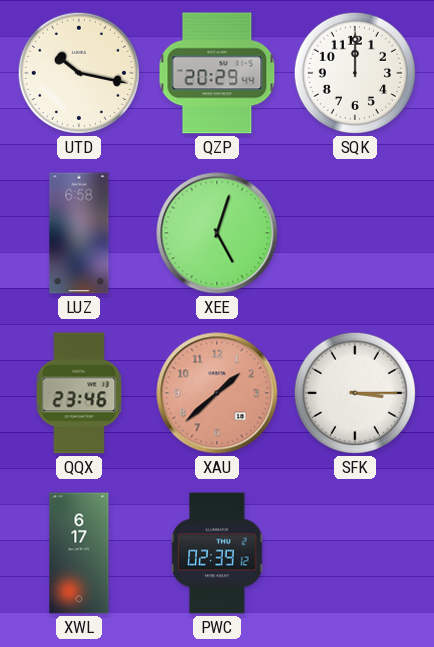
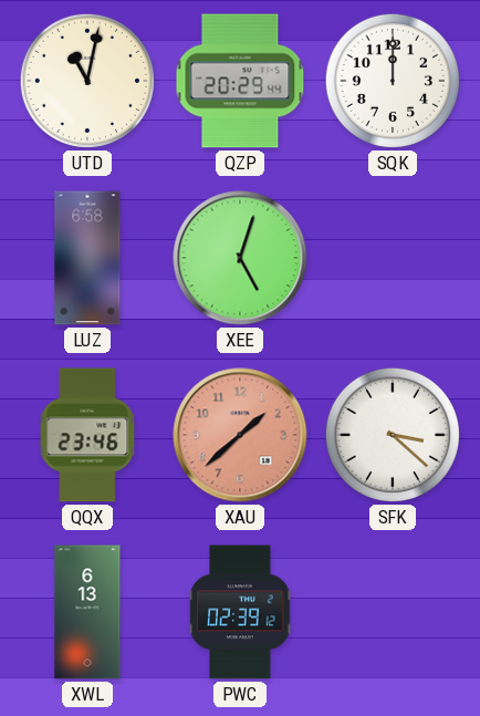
UTD: 10:17 -> 11:02 (87, 81)
SFK: 3:15 -> 3:22 (393, 435)
XWL: 6:17 -> 6:13 (87, 612)
